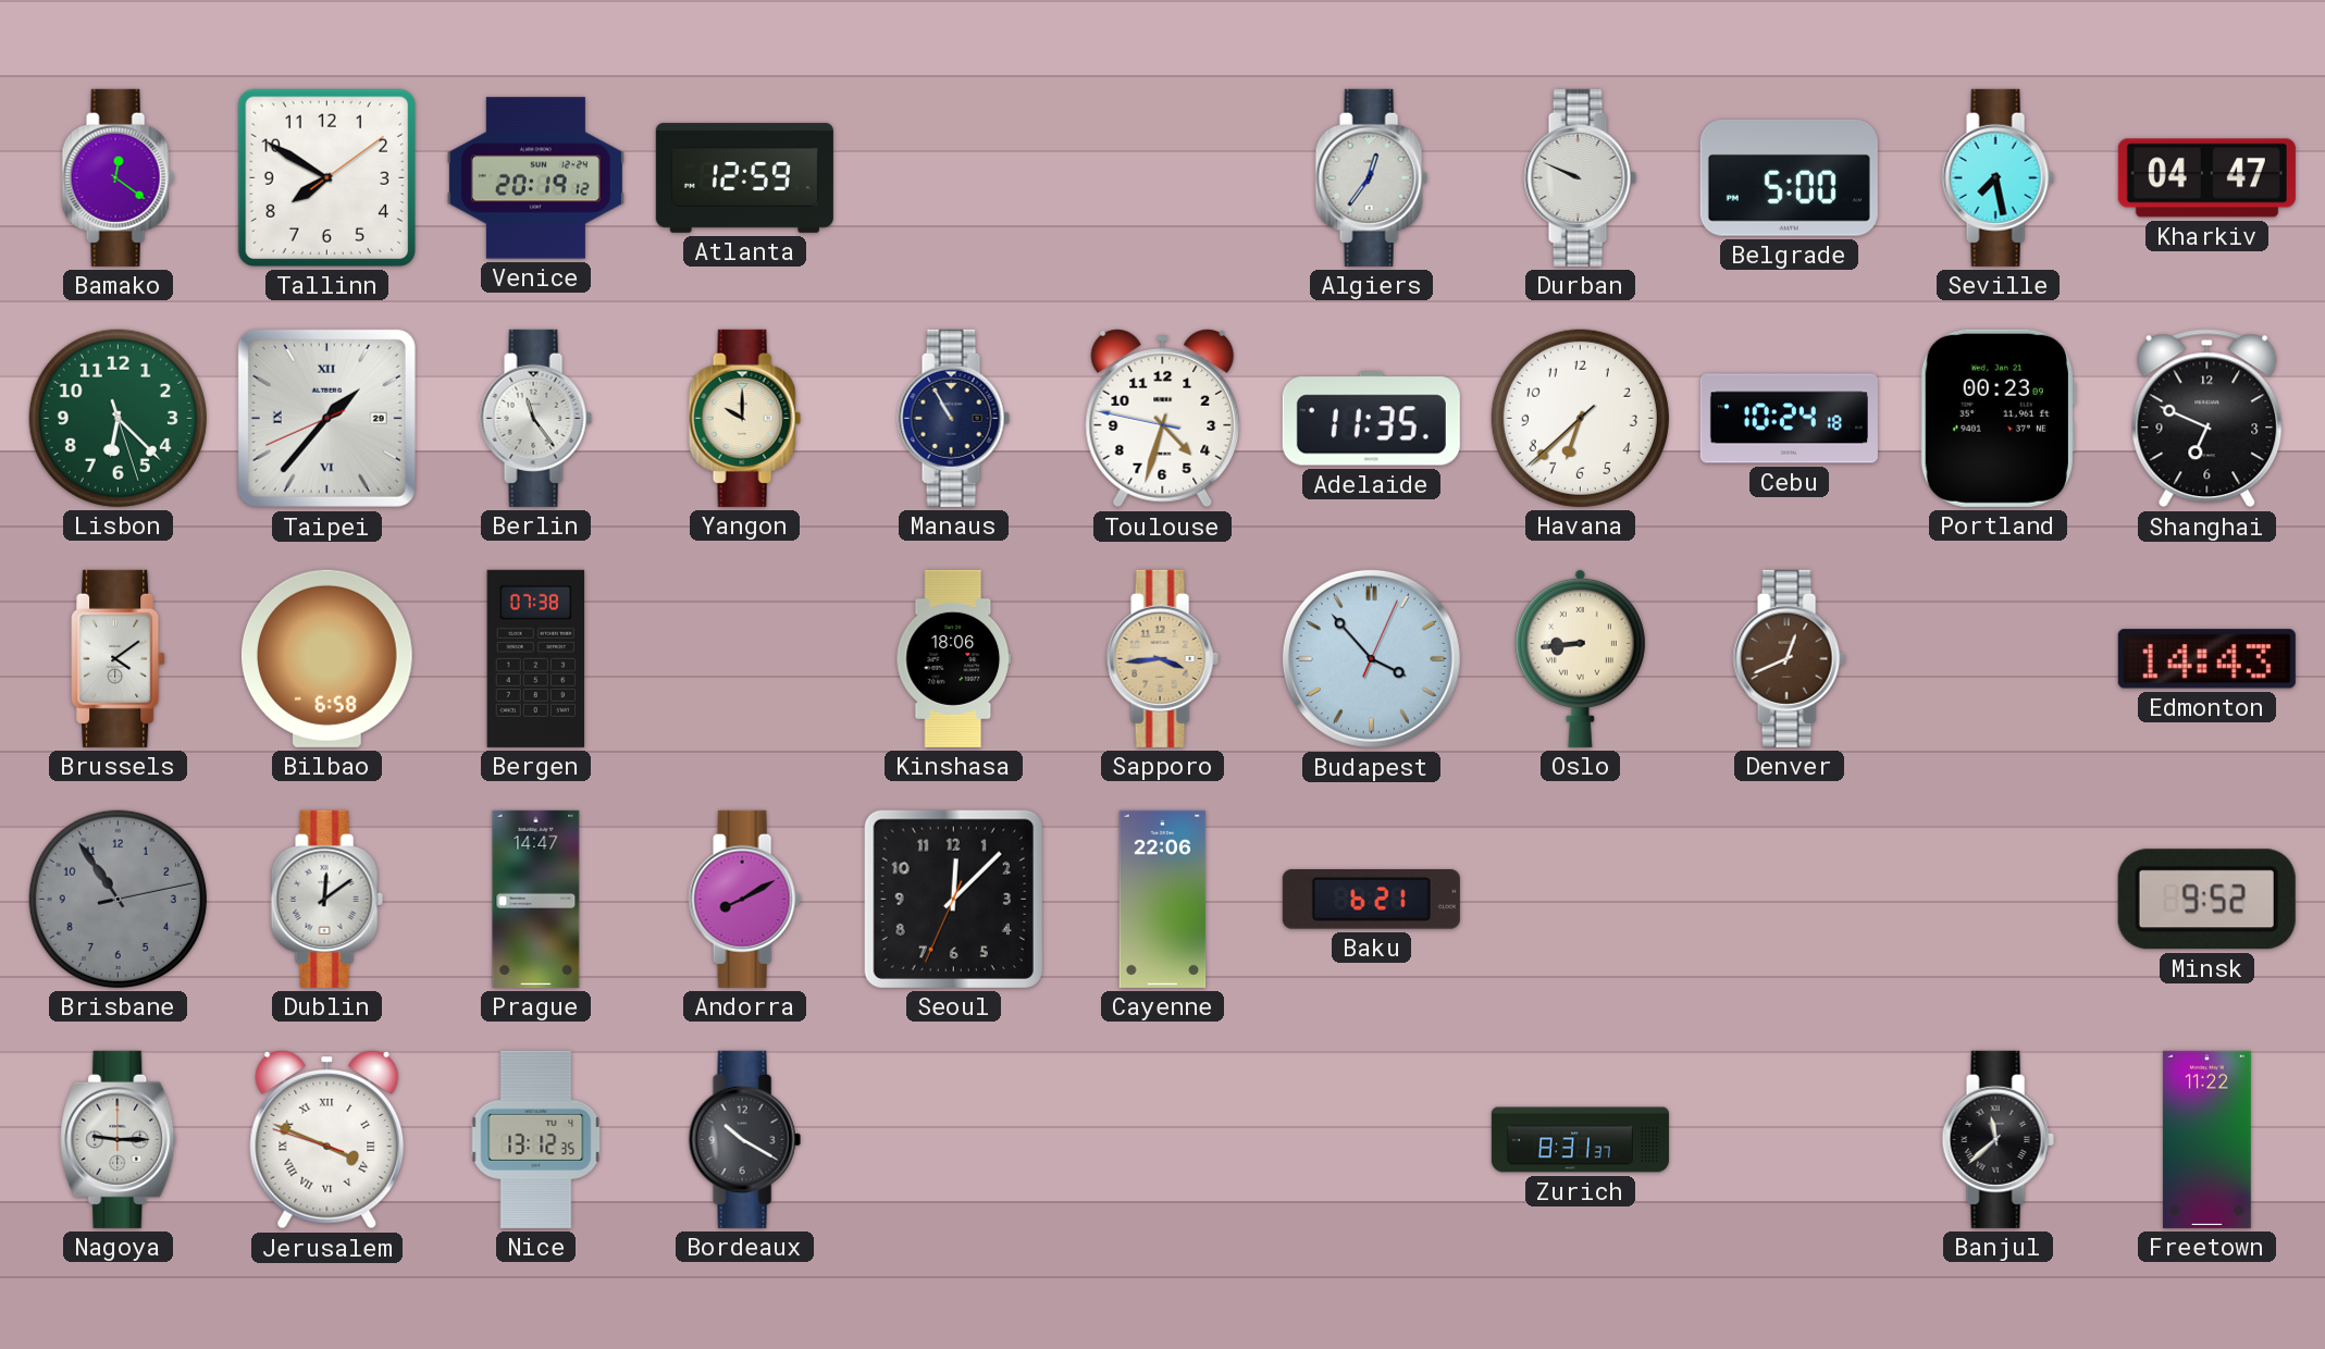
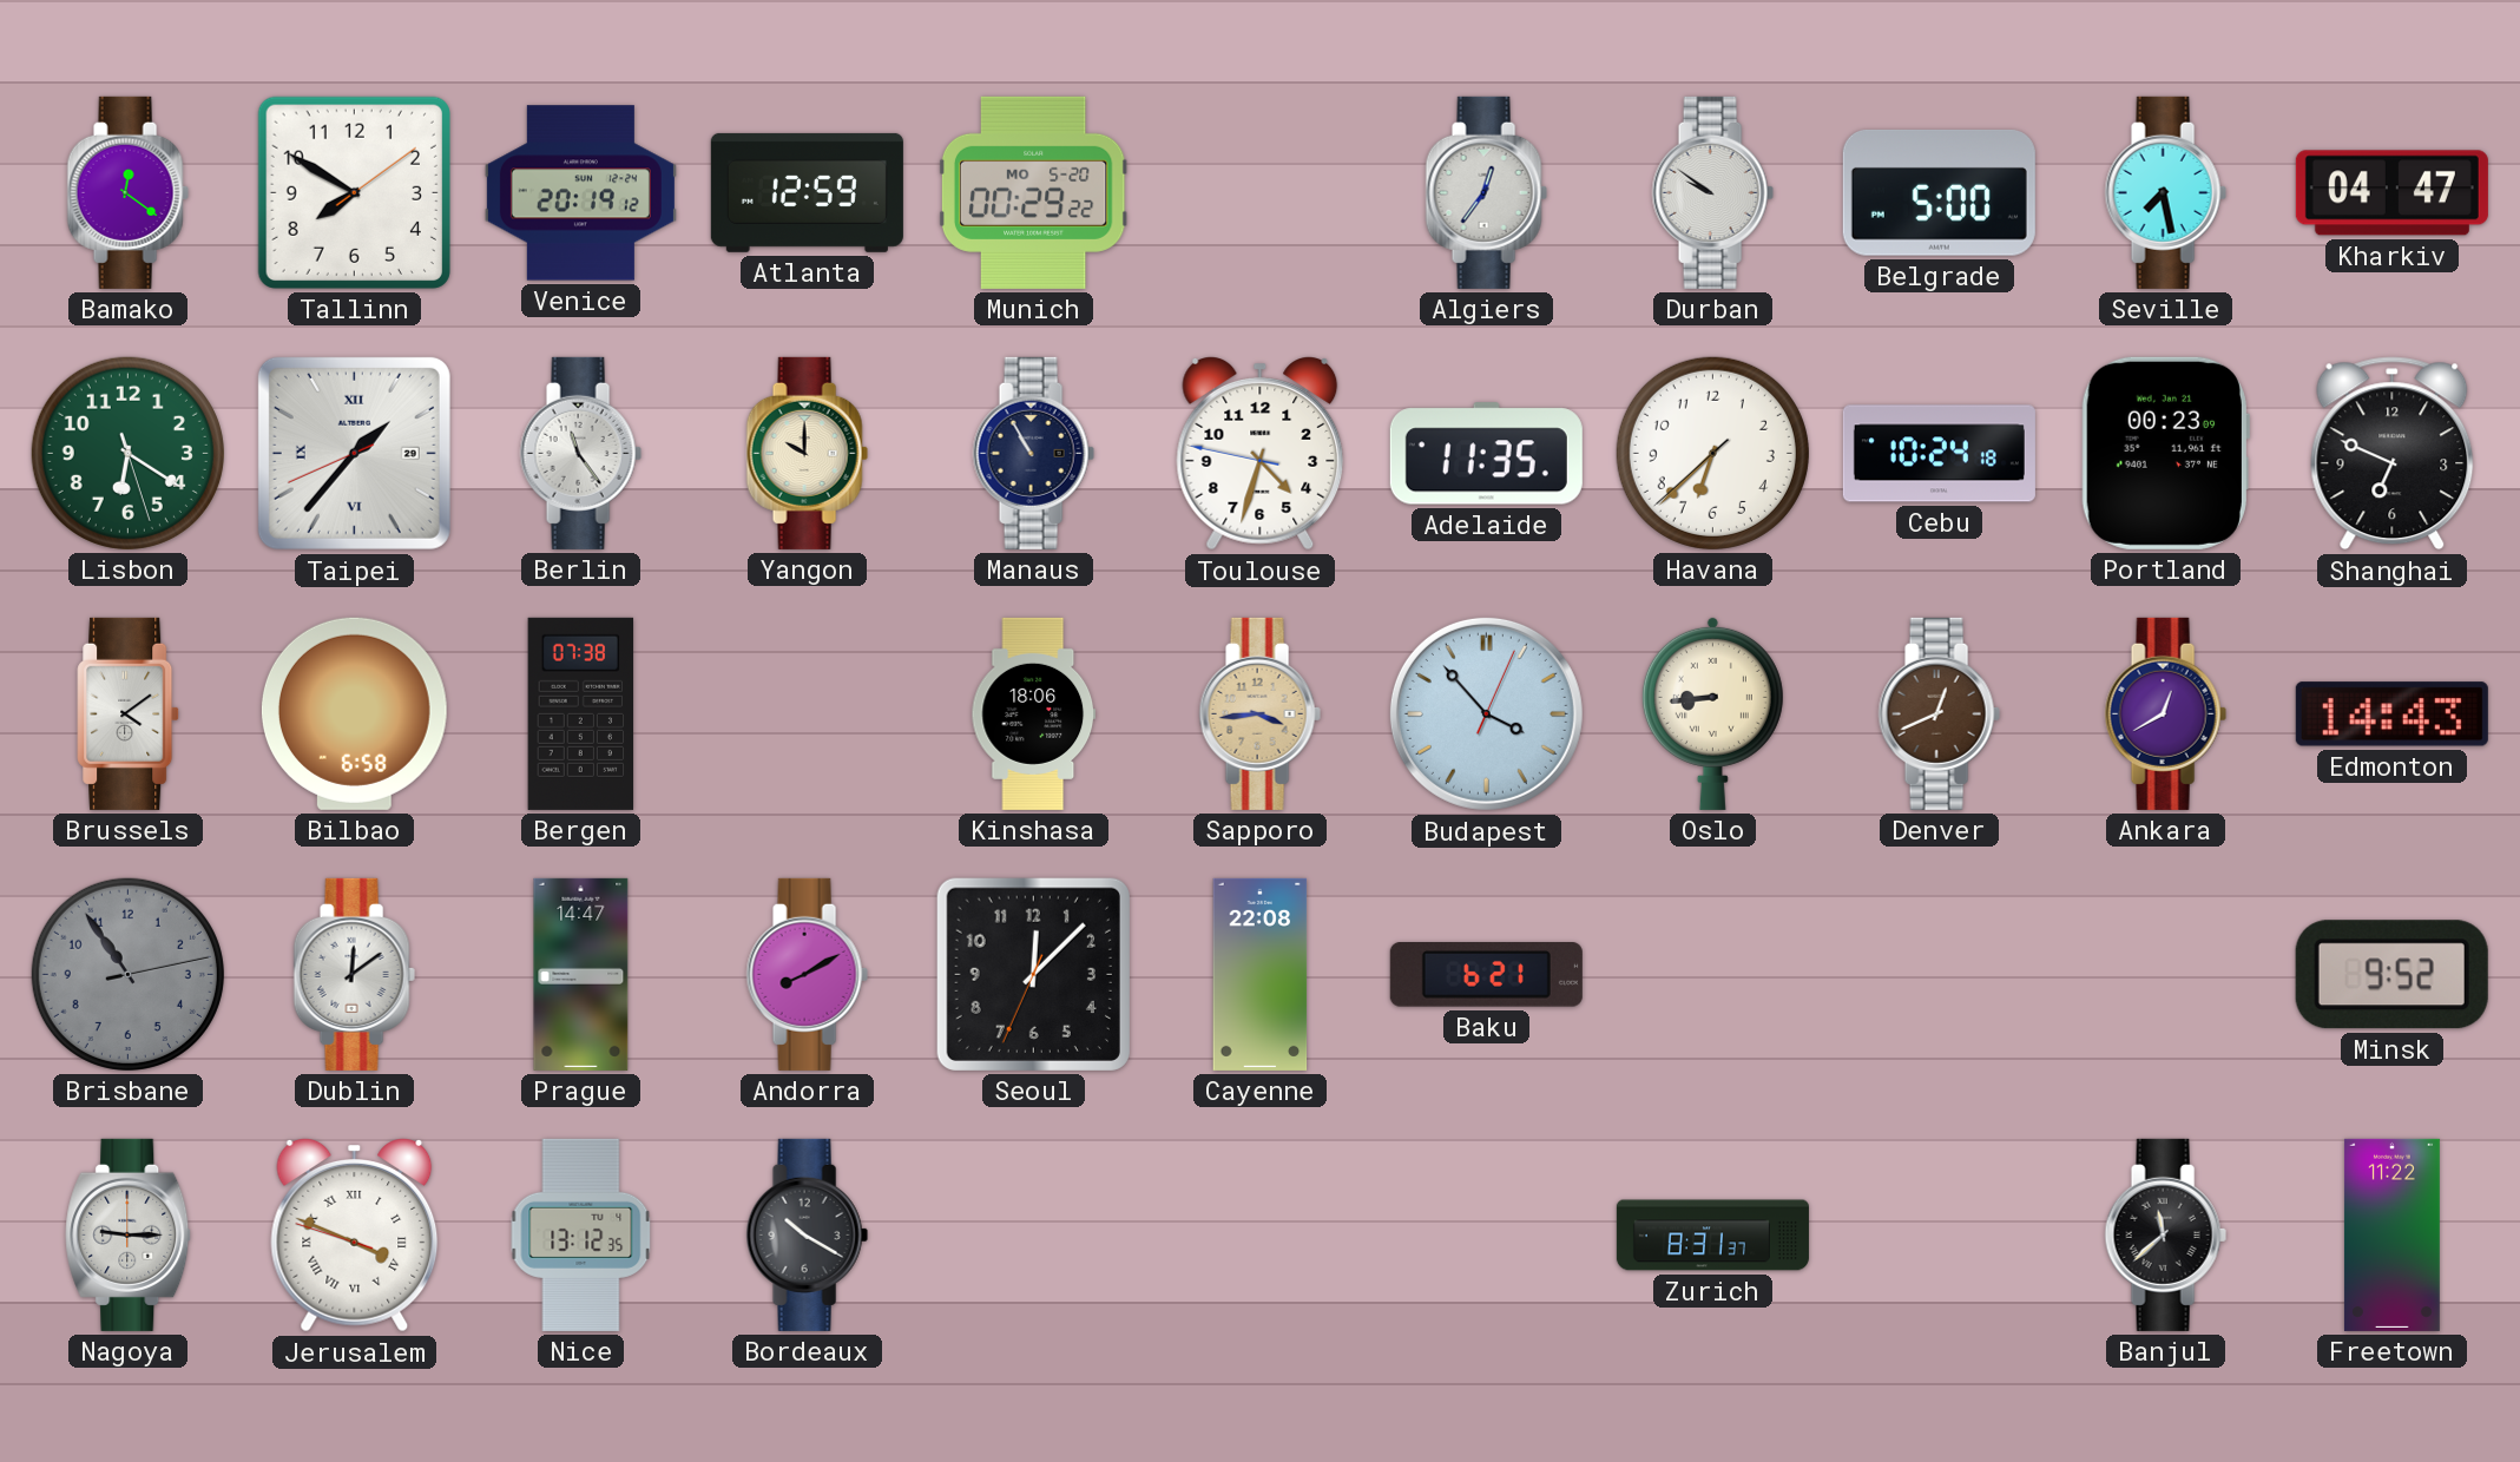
Munich: none -> 00:29 (1033, 192)
Durban: 9:49 -> 9:51 (1712, 192)
Lisbon: 6:22 -> 6:20 (127, 453)
Ankara: none -> 12:40 (2165, 713)
Cayenne: 22:06 -> 22:08 (1261, 974)
